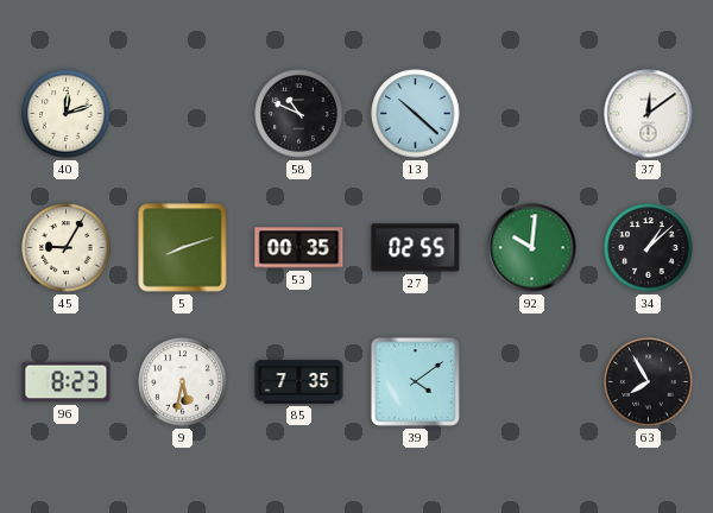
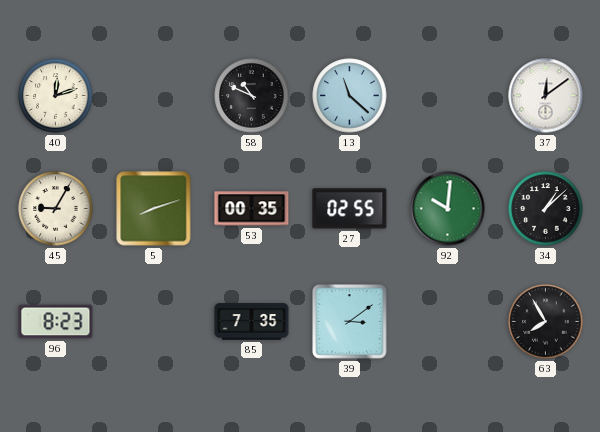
13: 10:22 -> 11:22 (350, 96)
9: 5:32 -> none (183, 382)
39: 4:09 -> 3:09 (350, 322)
